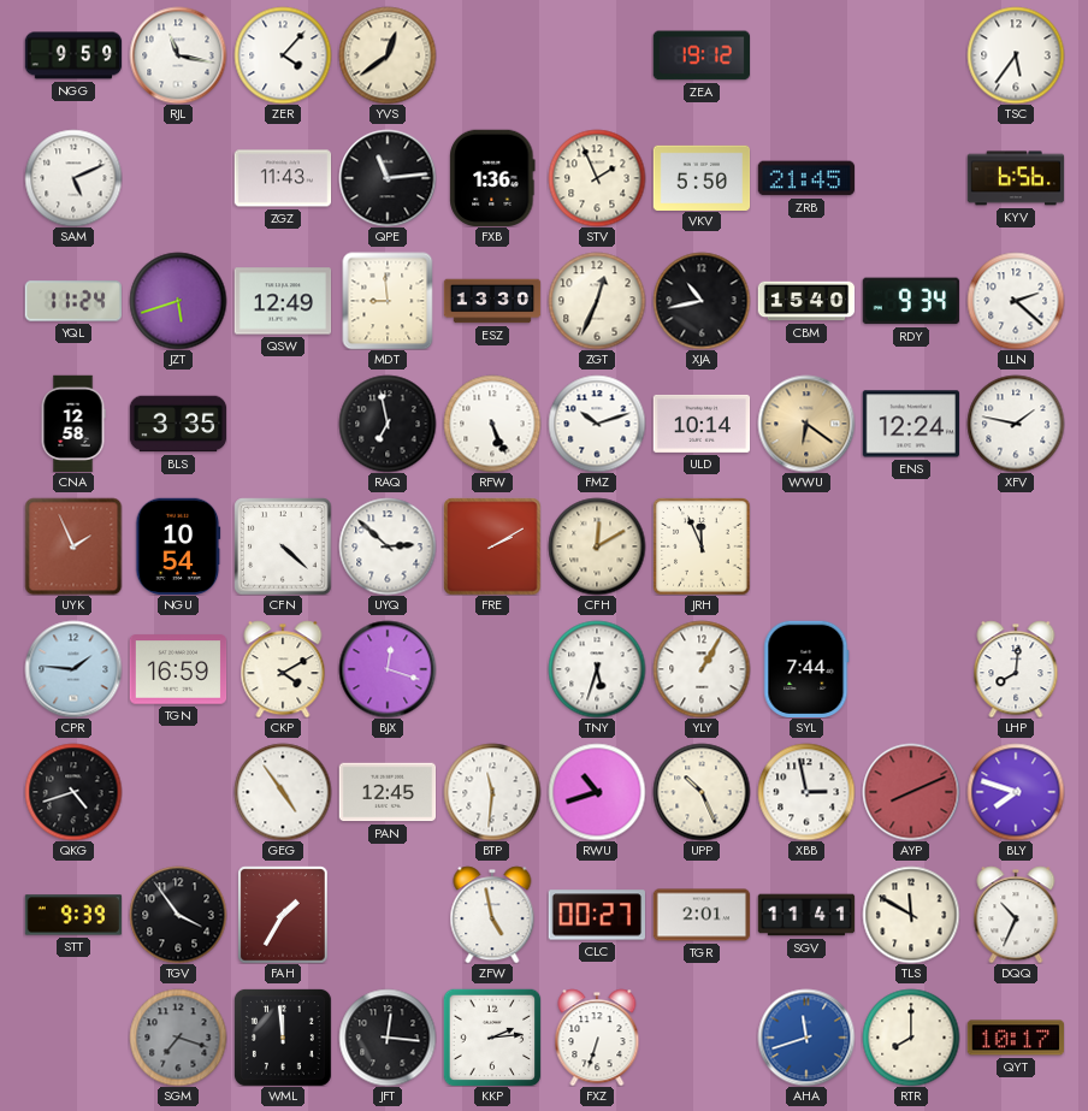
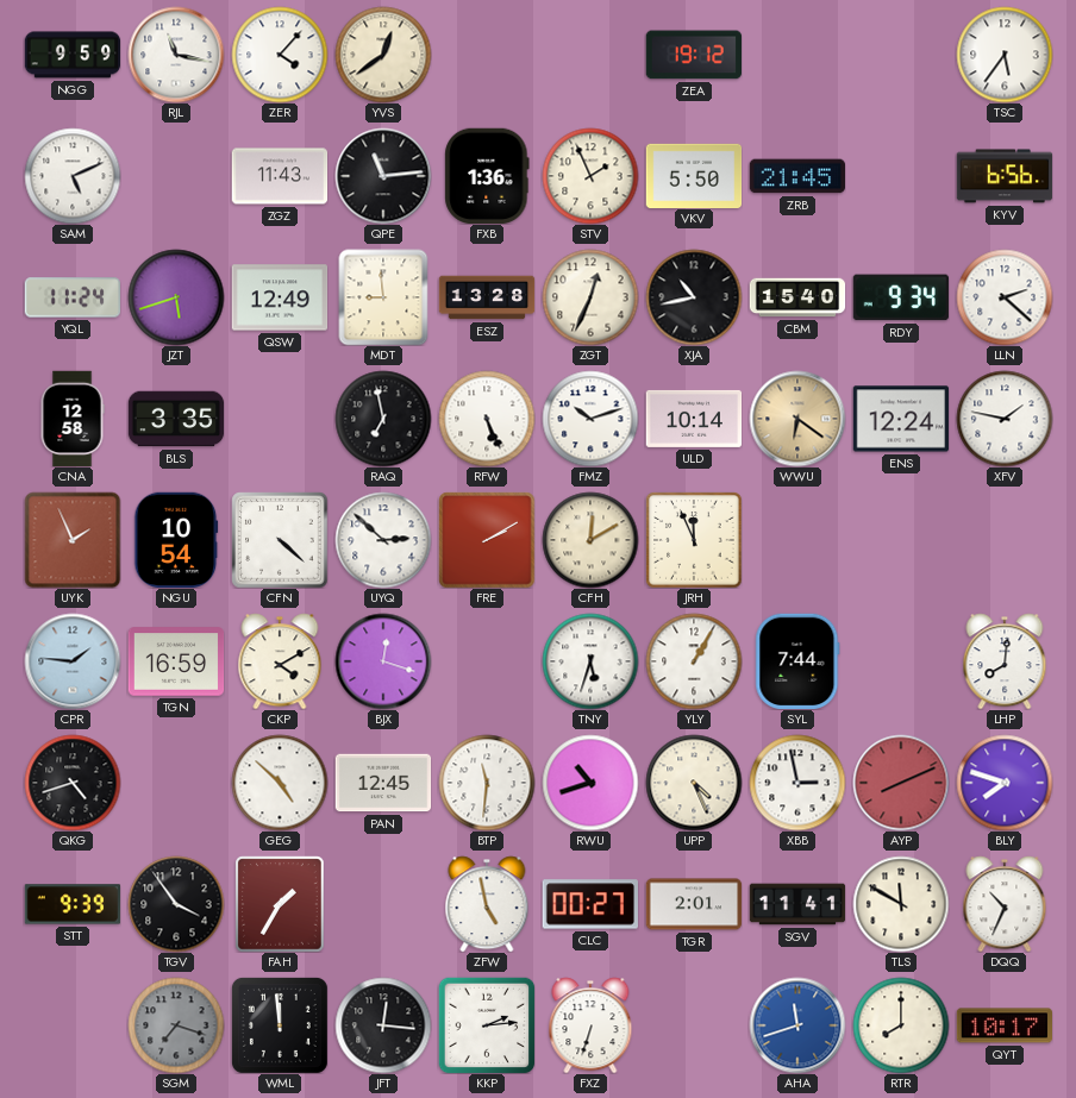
ESZ: 13:30 -> 13:28 (487, 297)
GEG: 4:54 -> 4:52 (280, 783)
UPP: 10:26 -> 4:26 (694, 783)
